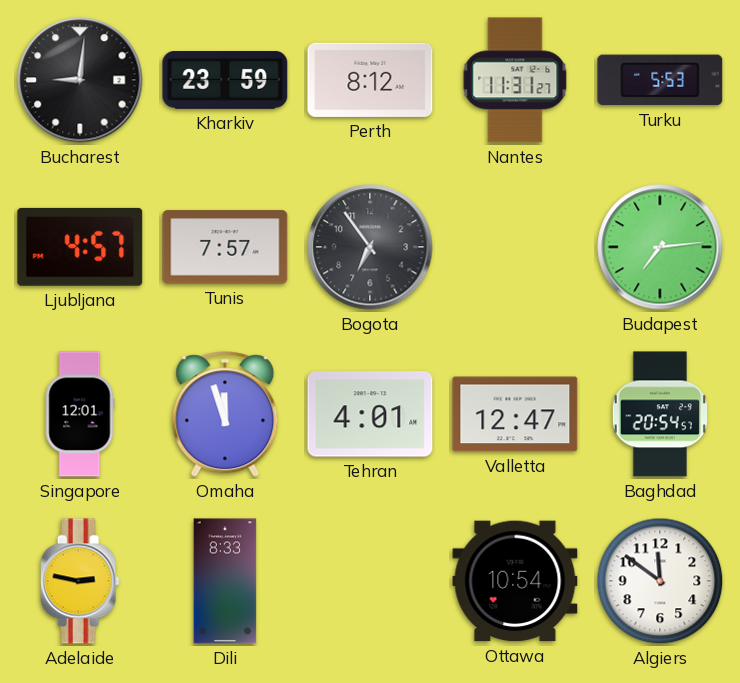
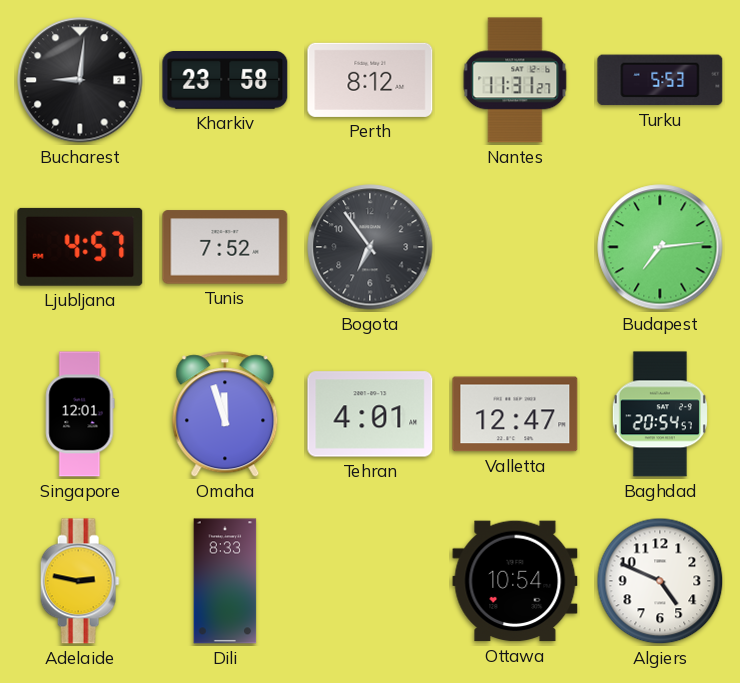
Kharkiv: 23:59 -> 23:58 (225, 81)
Tunis: 7:57 -> 7:52 (225, 247)
Algiers: 11:51 -> 4:49 (660, 581)
